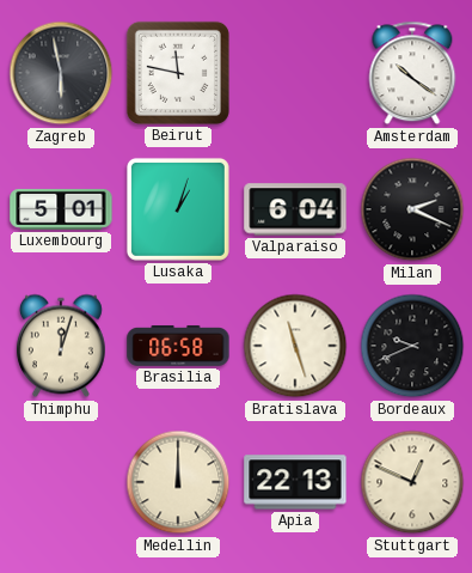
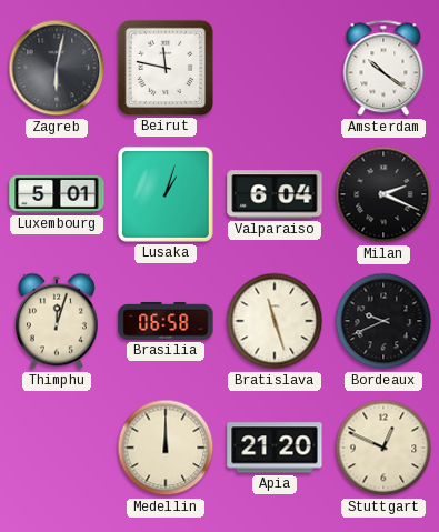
Zagreb: 5:58 -> 6:02 (57, 68)
Apia: 22:13 -> 21:20 (275, 448)
